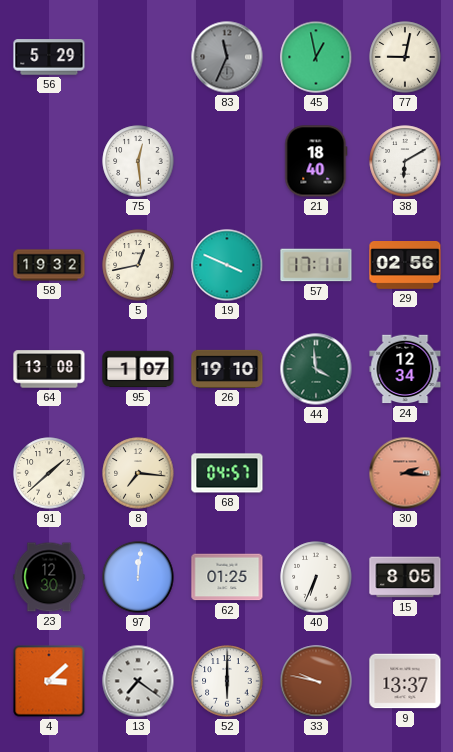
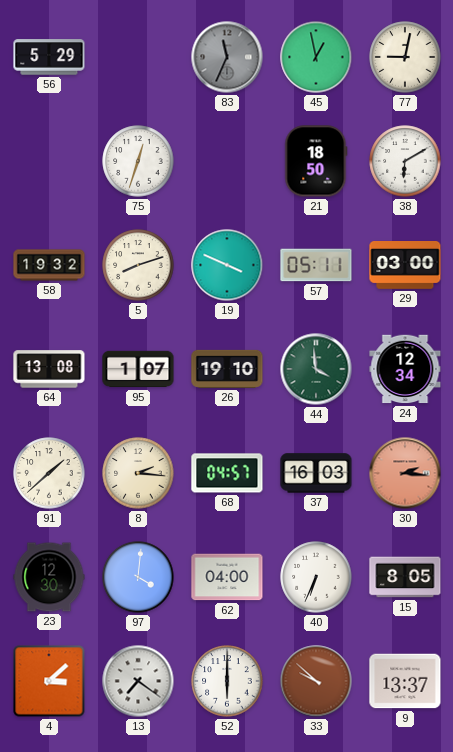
75: 12:29 -> 12:33 (138, 161)
21: 18:40 -> 18:50 (316, 161)
5: 12:43 -> 8:12 (138, 265)
57: 17:11 -> 05:11 (316, 265)
29: 02:56 -> 03:00 (405, 266)
8: 7:16 -> 2:16 (138, 473)
37: none -> 16:03 (316, 473)
97: 12:01 -> 4:01 (138, 577)
62: 01:25 -> 04:00 (227, 577)
33: 9:47 -> 9:52 (316, 681)
